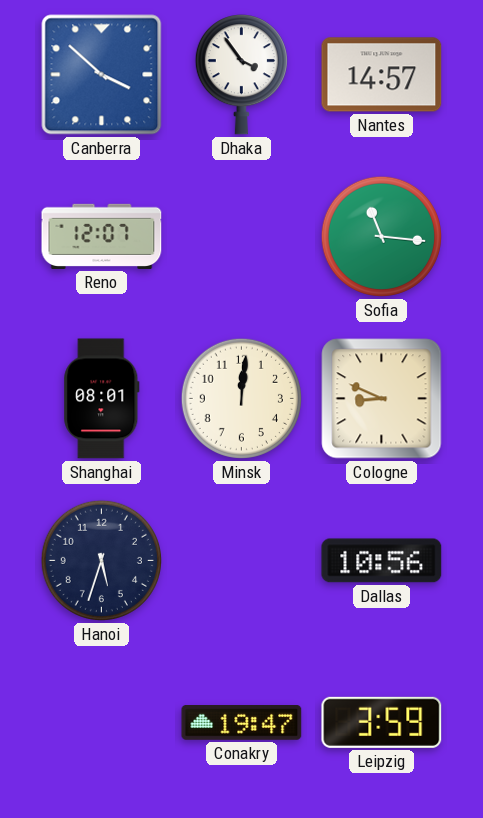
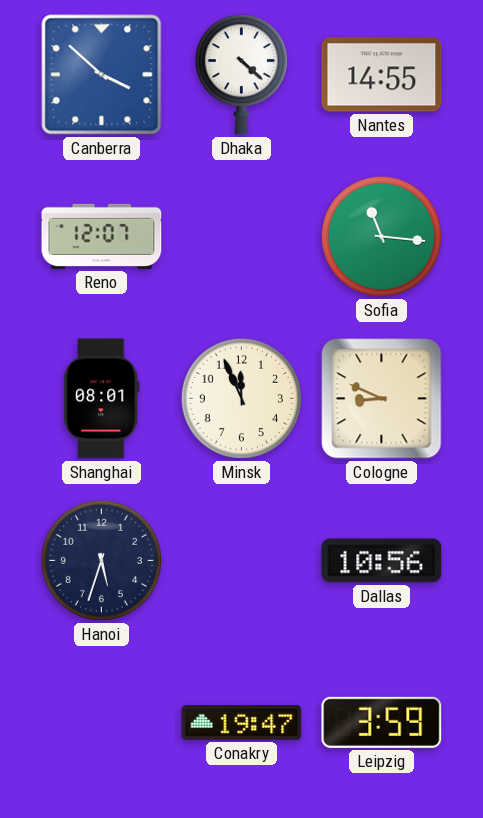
Dhaka: 3:54 -> 4:22 (241, 75)
Nantes: 14:57 -> 14:55 (382, 75)
Minsk: 12:01 -> 11:56 (241, 398)
